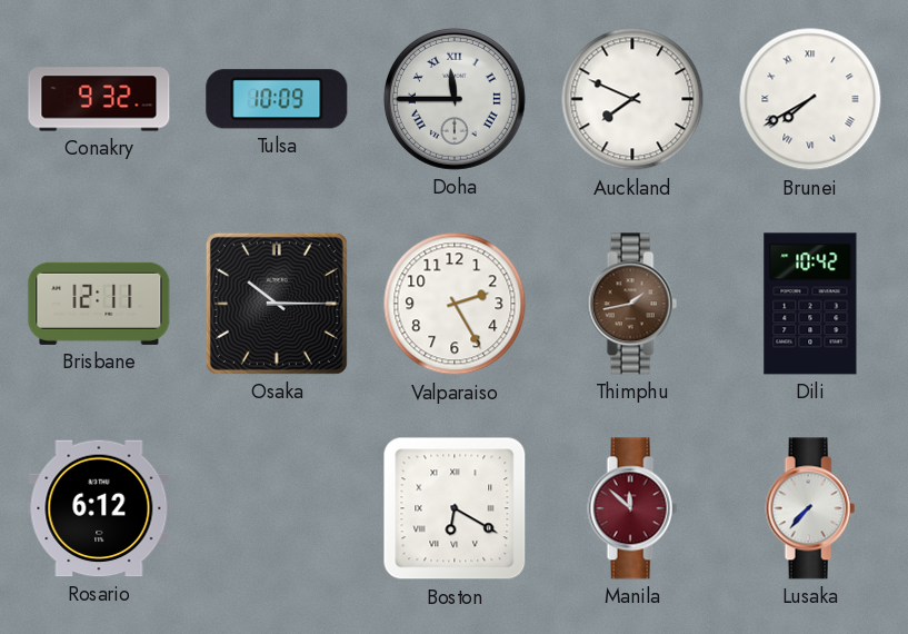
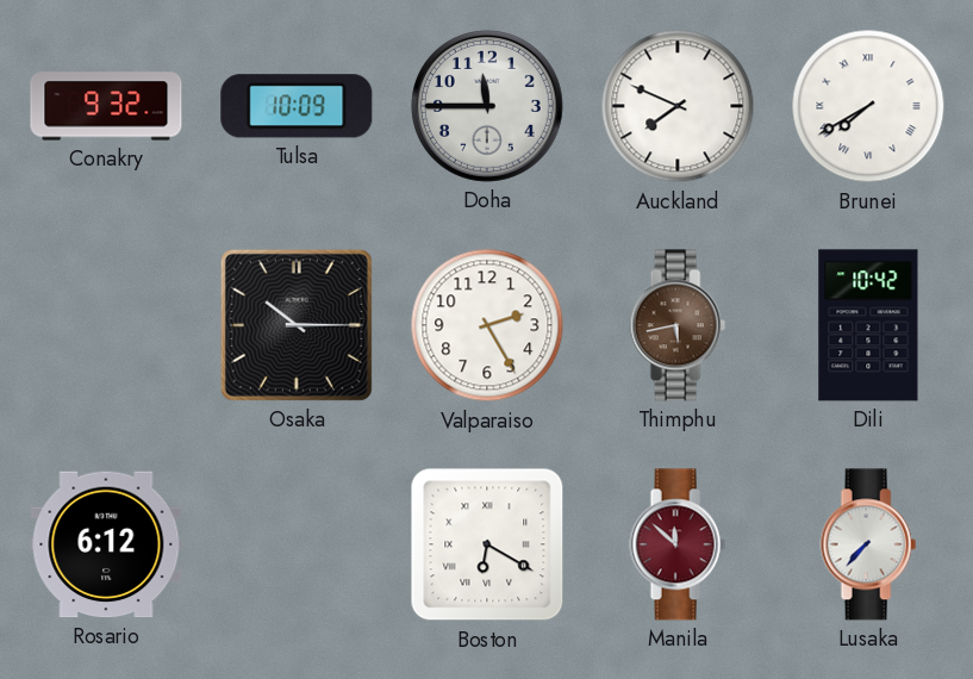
Doha numerals: Roman -> Arabic (487, 106)
Brisbane: 12:11 -> none (99, 304)
Thimphu: 1:43 -> 5:43 (678, 325)
